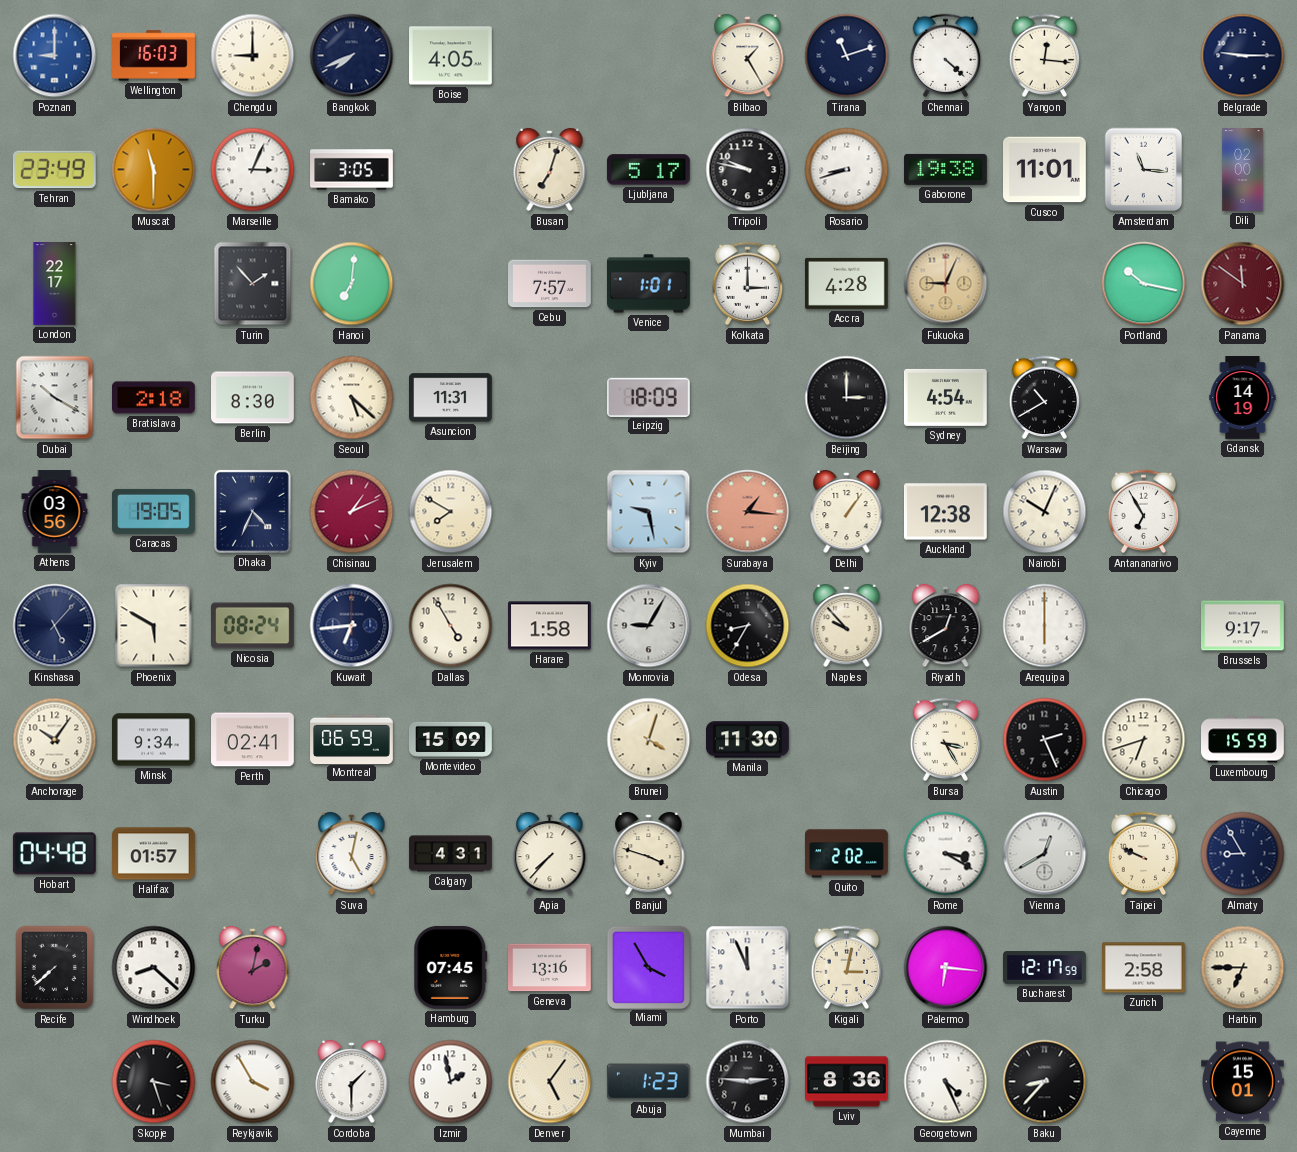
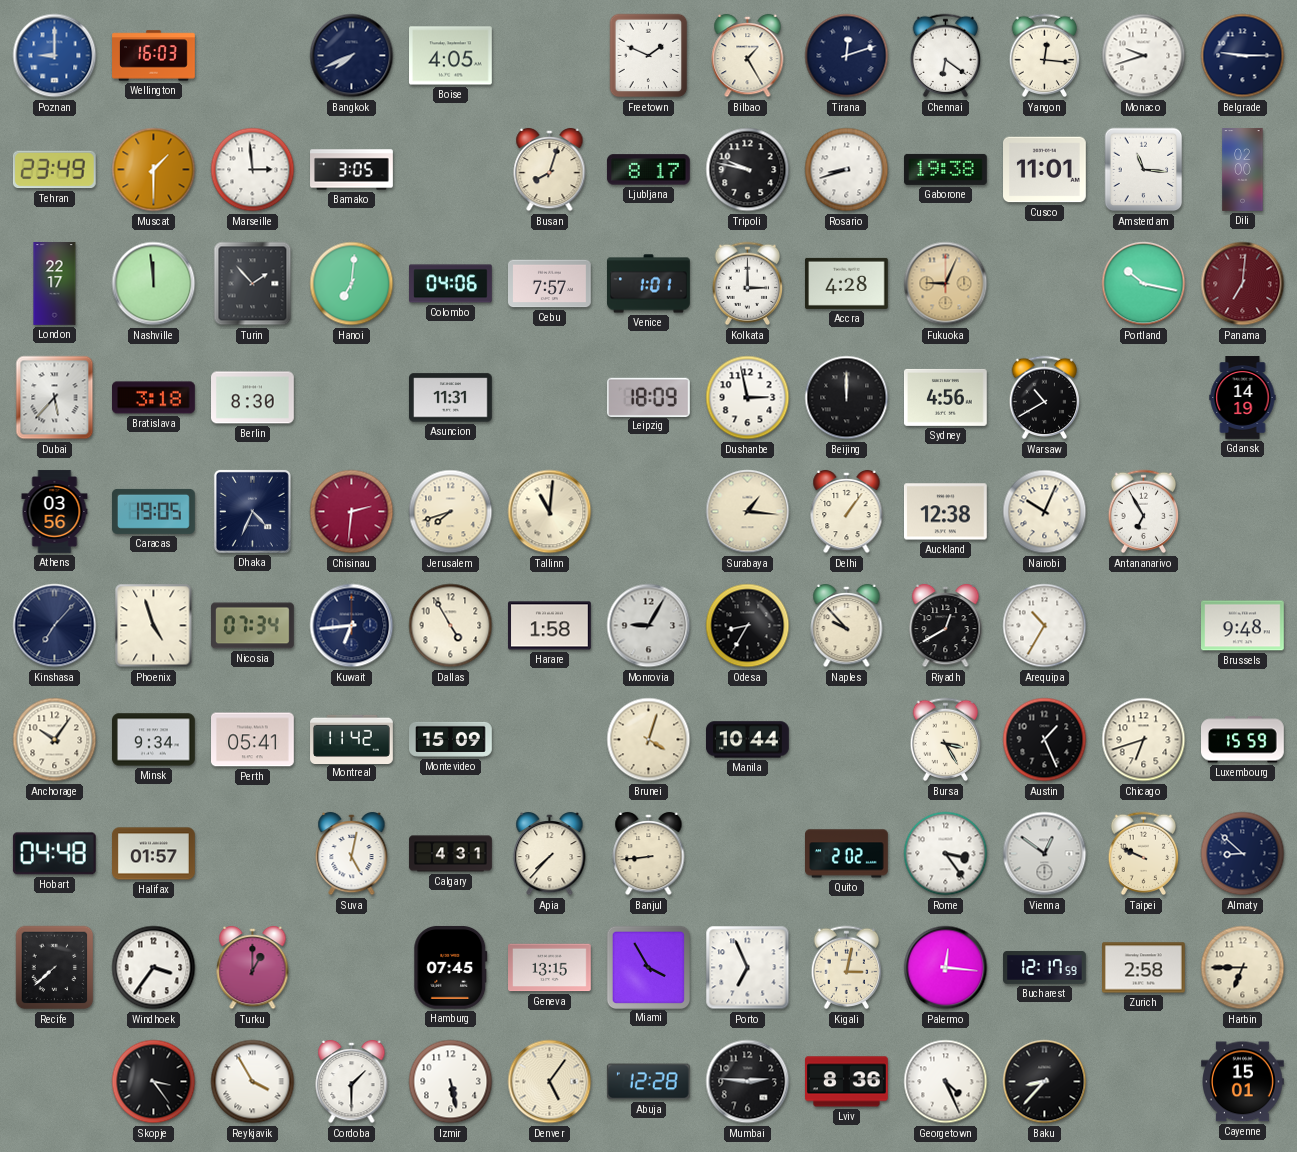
Chengdu: 9:00 -> none (253, 56)
Freetown: none -> 1:49 (649, 56)
Tirana: 11:12 -> 12:12 (847, 56)
Chennai: 4:22 -> 6:21 (946, 56)
Monaco: none -> 9:42 (1144, 56)
Muscat: 11:30 -> 1:30 (154, 170)
Marseille: 3:04 -> 2:59 (253, 170)
Busan: 7:03 -> 8:03 (550, 170)
Ljubljana: 5:17 -> 8:17 (648, 170)
Nashville: none -> 11:59 (154, 284)
Colombo: none -> 04:06 (451, 284)
Panama: 11:51 -> 7:01 (1243, 284)
Dubai: 10:20 -> 5:37 (55, 398)
Bratislava: 2:18 -> 3:18 (154, 398)
Seoul: 5:22 -> none (352, 398)
Dushanbe: none -> 2:58 (748, 398)
Beijing: 3:00 -> 12:00 (847, 398)
Sydney: 4:54 -> 4:56 (946, 397)
Chisinau: 1:11 -> 2:31 (352, 512)
Jerusalem: 7:50 -> 7:42 (451, 512)
Tallinn: none -> 11:01 (550, 512)
Kyiv: 9:28 -> none (649, 512)
Surabaya dial: salmon -> cream (748, 512)
Kinshasa: 5:07 -> 7:07 (55, 626)
Phoenix: 5:50 -> 4:57 (154, 626)
Nicosia: 08:24 -> 07:34 (253, 626)
Arequipa: 6:00 -> 10:35 (1045, 626)
Brussels: 9:17 -> 9:48 (1243, 626)
Perth: 02:41 -> 05:41 (253, 740)
Montreal: 06:59 -> 11:42 (352, 739)
Manila: 11:30 -> 10:44 (748, 740)
Austin: 2:26 -> 1:26 (1045, 740)
Banjul: 3:48 -> 8:44 (649, 854)
Rome: 3:20 -> 3:24 (946, 854)
Vienna: 12:40 -> 12:51 (1045, 854)
Almaty: 8:55 -> 8:52 (1243, 854)
Windhoek: 8:22 -> 3:36 (154, 968)
Turku: 2:02 -> 1:00 (253, 968)
Geneva: 13:16 -> 13:15 (550, 968)
Porto: 11:56 -> 6:56 (748, 968)
Palermo: 6:16 -> 12:16 (946, 968)
Skopje: 3:27 -> 3:24 (154, 1082)
Izmir: 1:58 -> 5:28 (451, 1082)
Abuja: 1:23 -> 12:28 (648, 1082)
